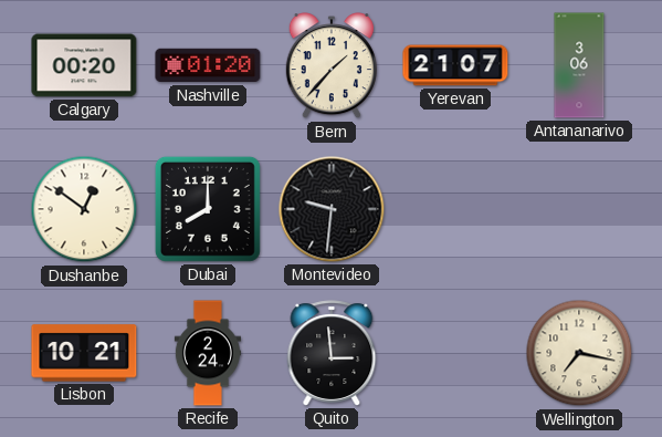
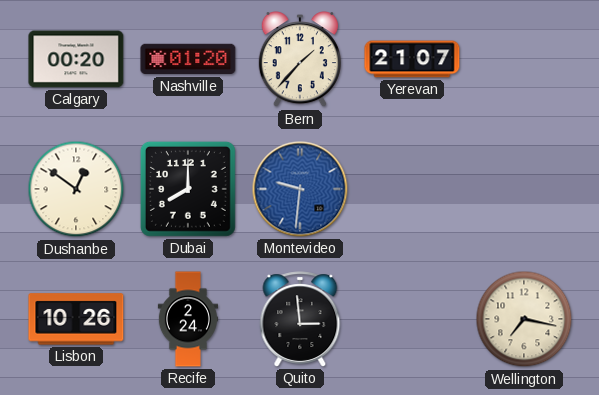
Antananarivo: 3:06 -> none (579, 65)
Montevideo dial: black -> blue (300, 189)
Lisbon: 10:21 -> 10:26 (76, 319)
